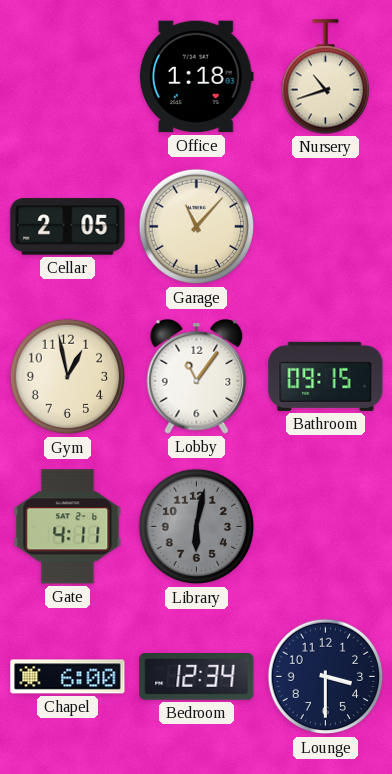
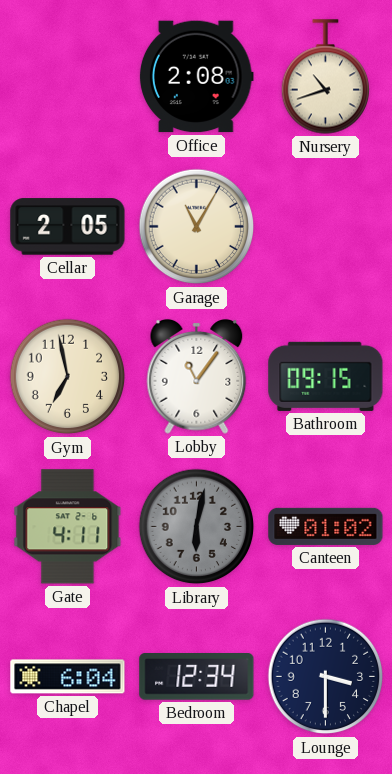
Office: 1:18 -> 2:08 (196, 77)
Garage: 11:07 -> 11:05 (197, 227)
Gym: 12:58 -> 6:58 (68, 377)
Canteen: none -> 01:02 (326, 526)
Chapel: 6:00 -> 6:04 (68, 677)
